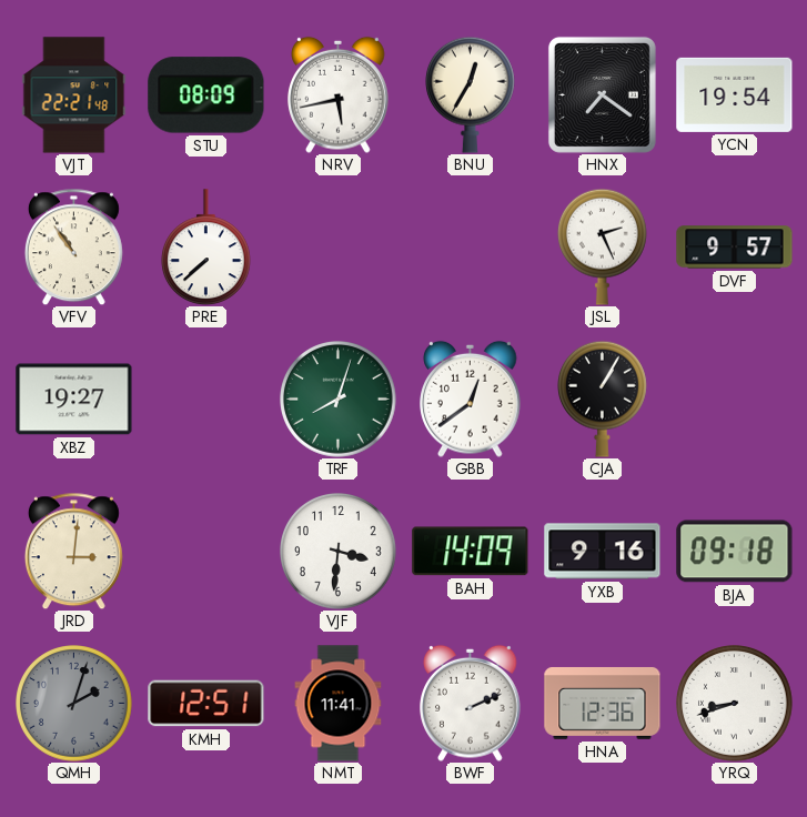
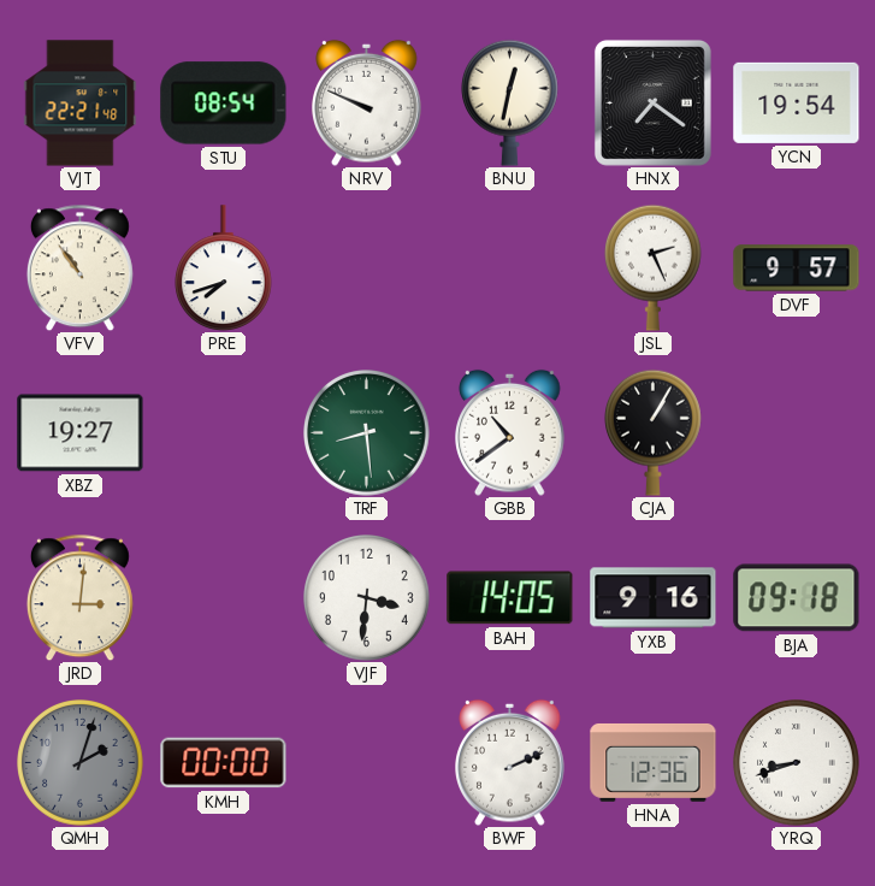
STU: 08:09 -> 08:54 (224, 104)
NRV: 5:43 -> 9:49 (367, 102)
BNU: 12:35 -> 12:32 (510, 102)
PRE: 7:38 -> 7:42 (224, 268)
TRF: 8:03 -> 8:29 (367, 433)
GBB: 12:39 -> 10:39 (510, 432)
BAH: 14:09 -> 14:05 (510, 598)
KMH: 12:51 -> 00:00 (224, 763)
NMT: 11:41 -> none (339, 704)
